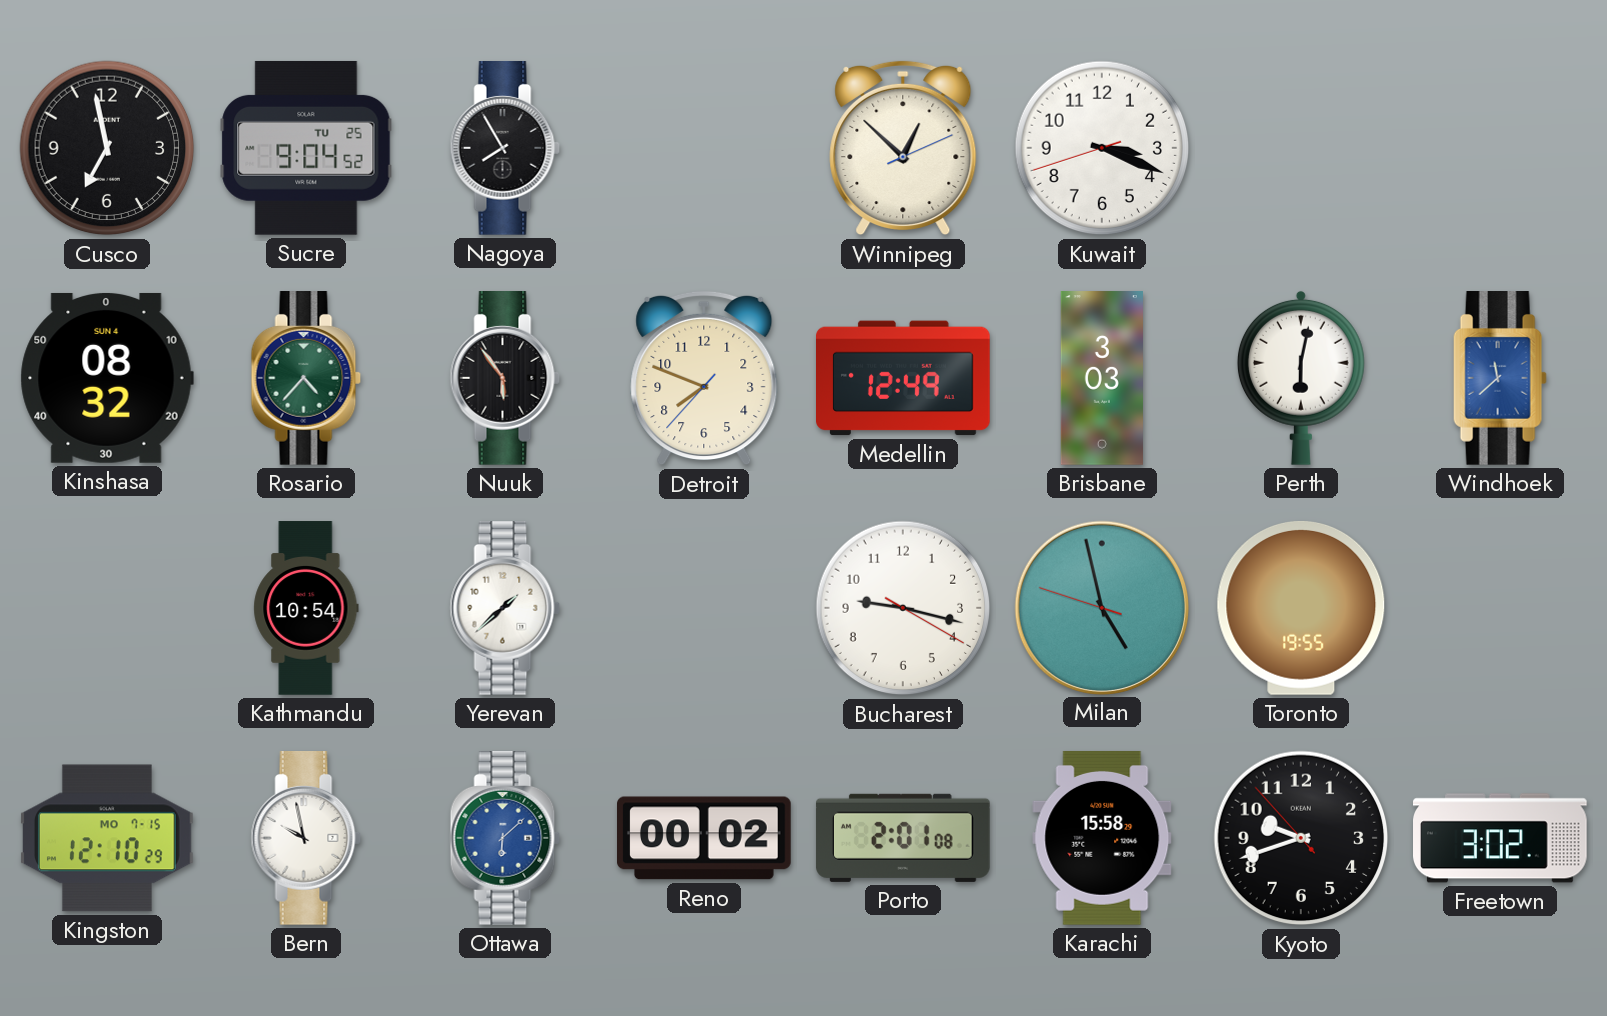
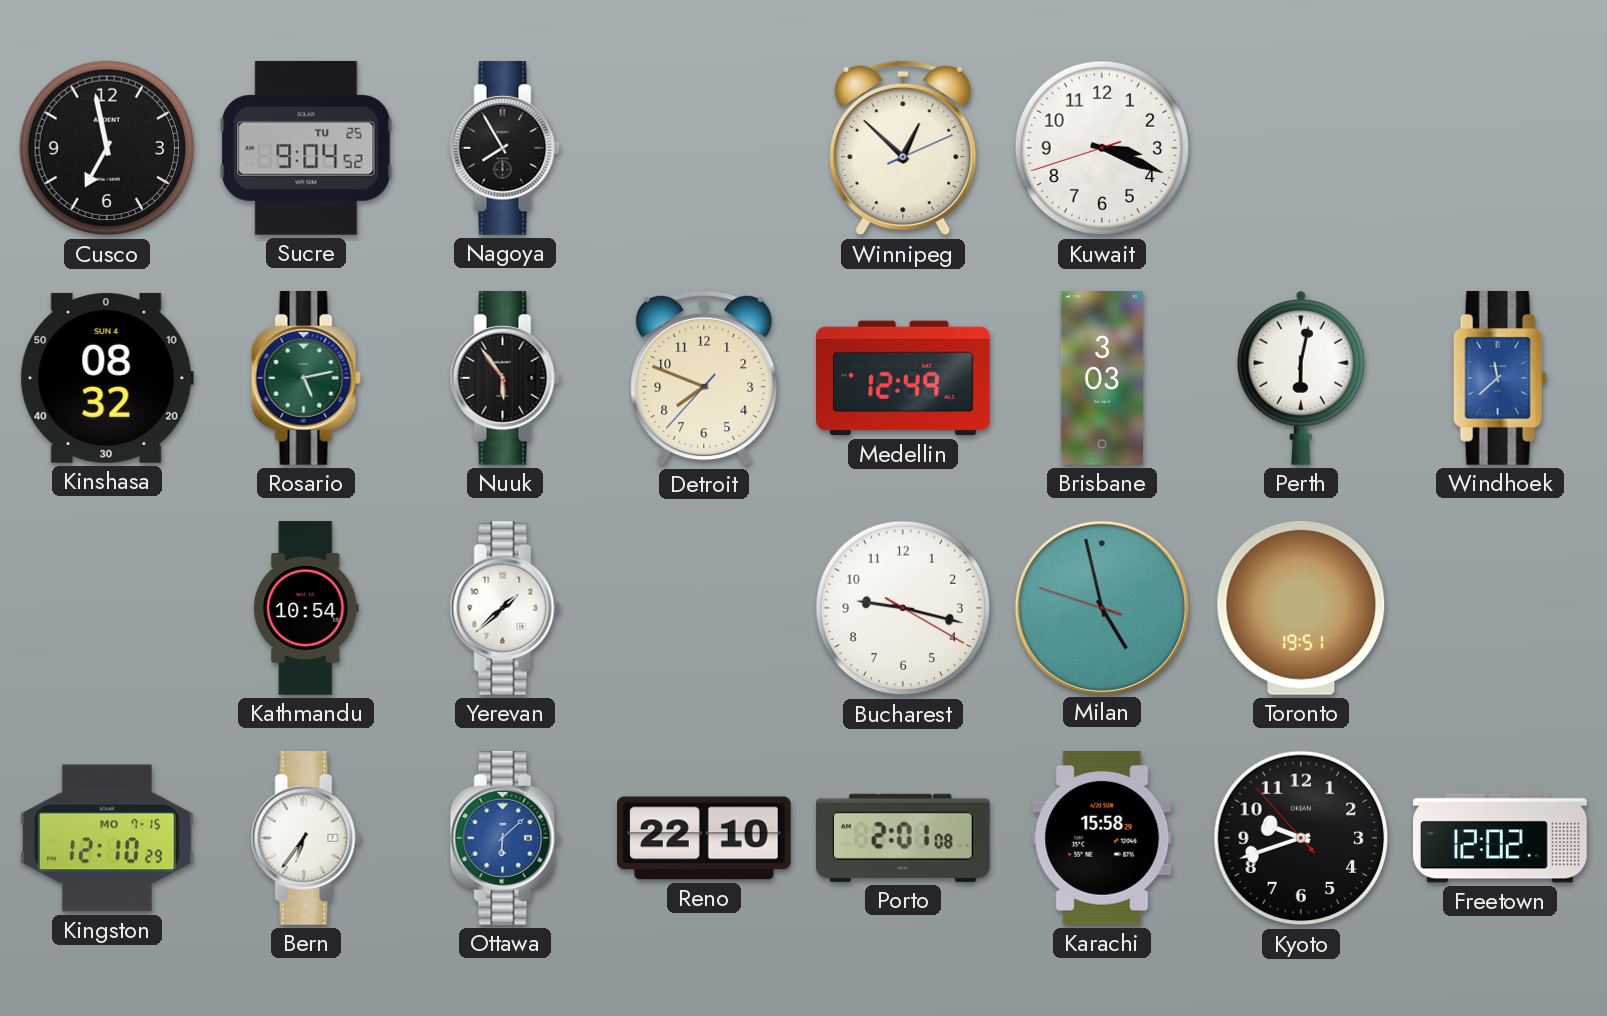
Rosario: 4:37 -> 5:13 (306, 379)
Toronto: 19:55 -> 19:51 (1301, 608)
Bern: 9:58 -> 6:36 (306, 839)
Reno: 00:02 -> 22:10 (705, 838)
Freetown: 3:02 -> 12:02 (1501, 838)
